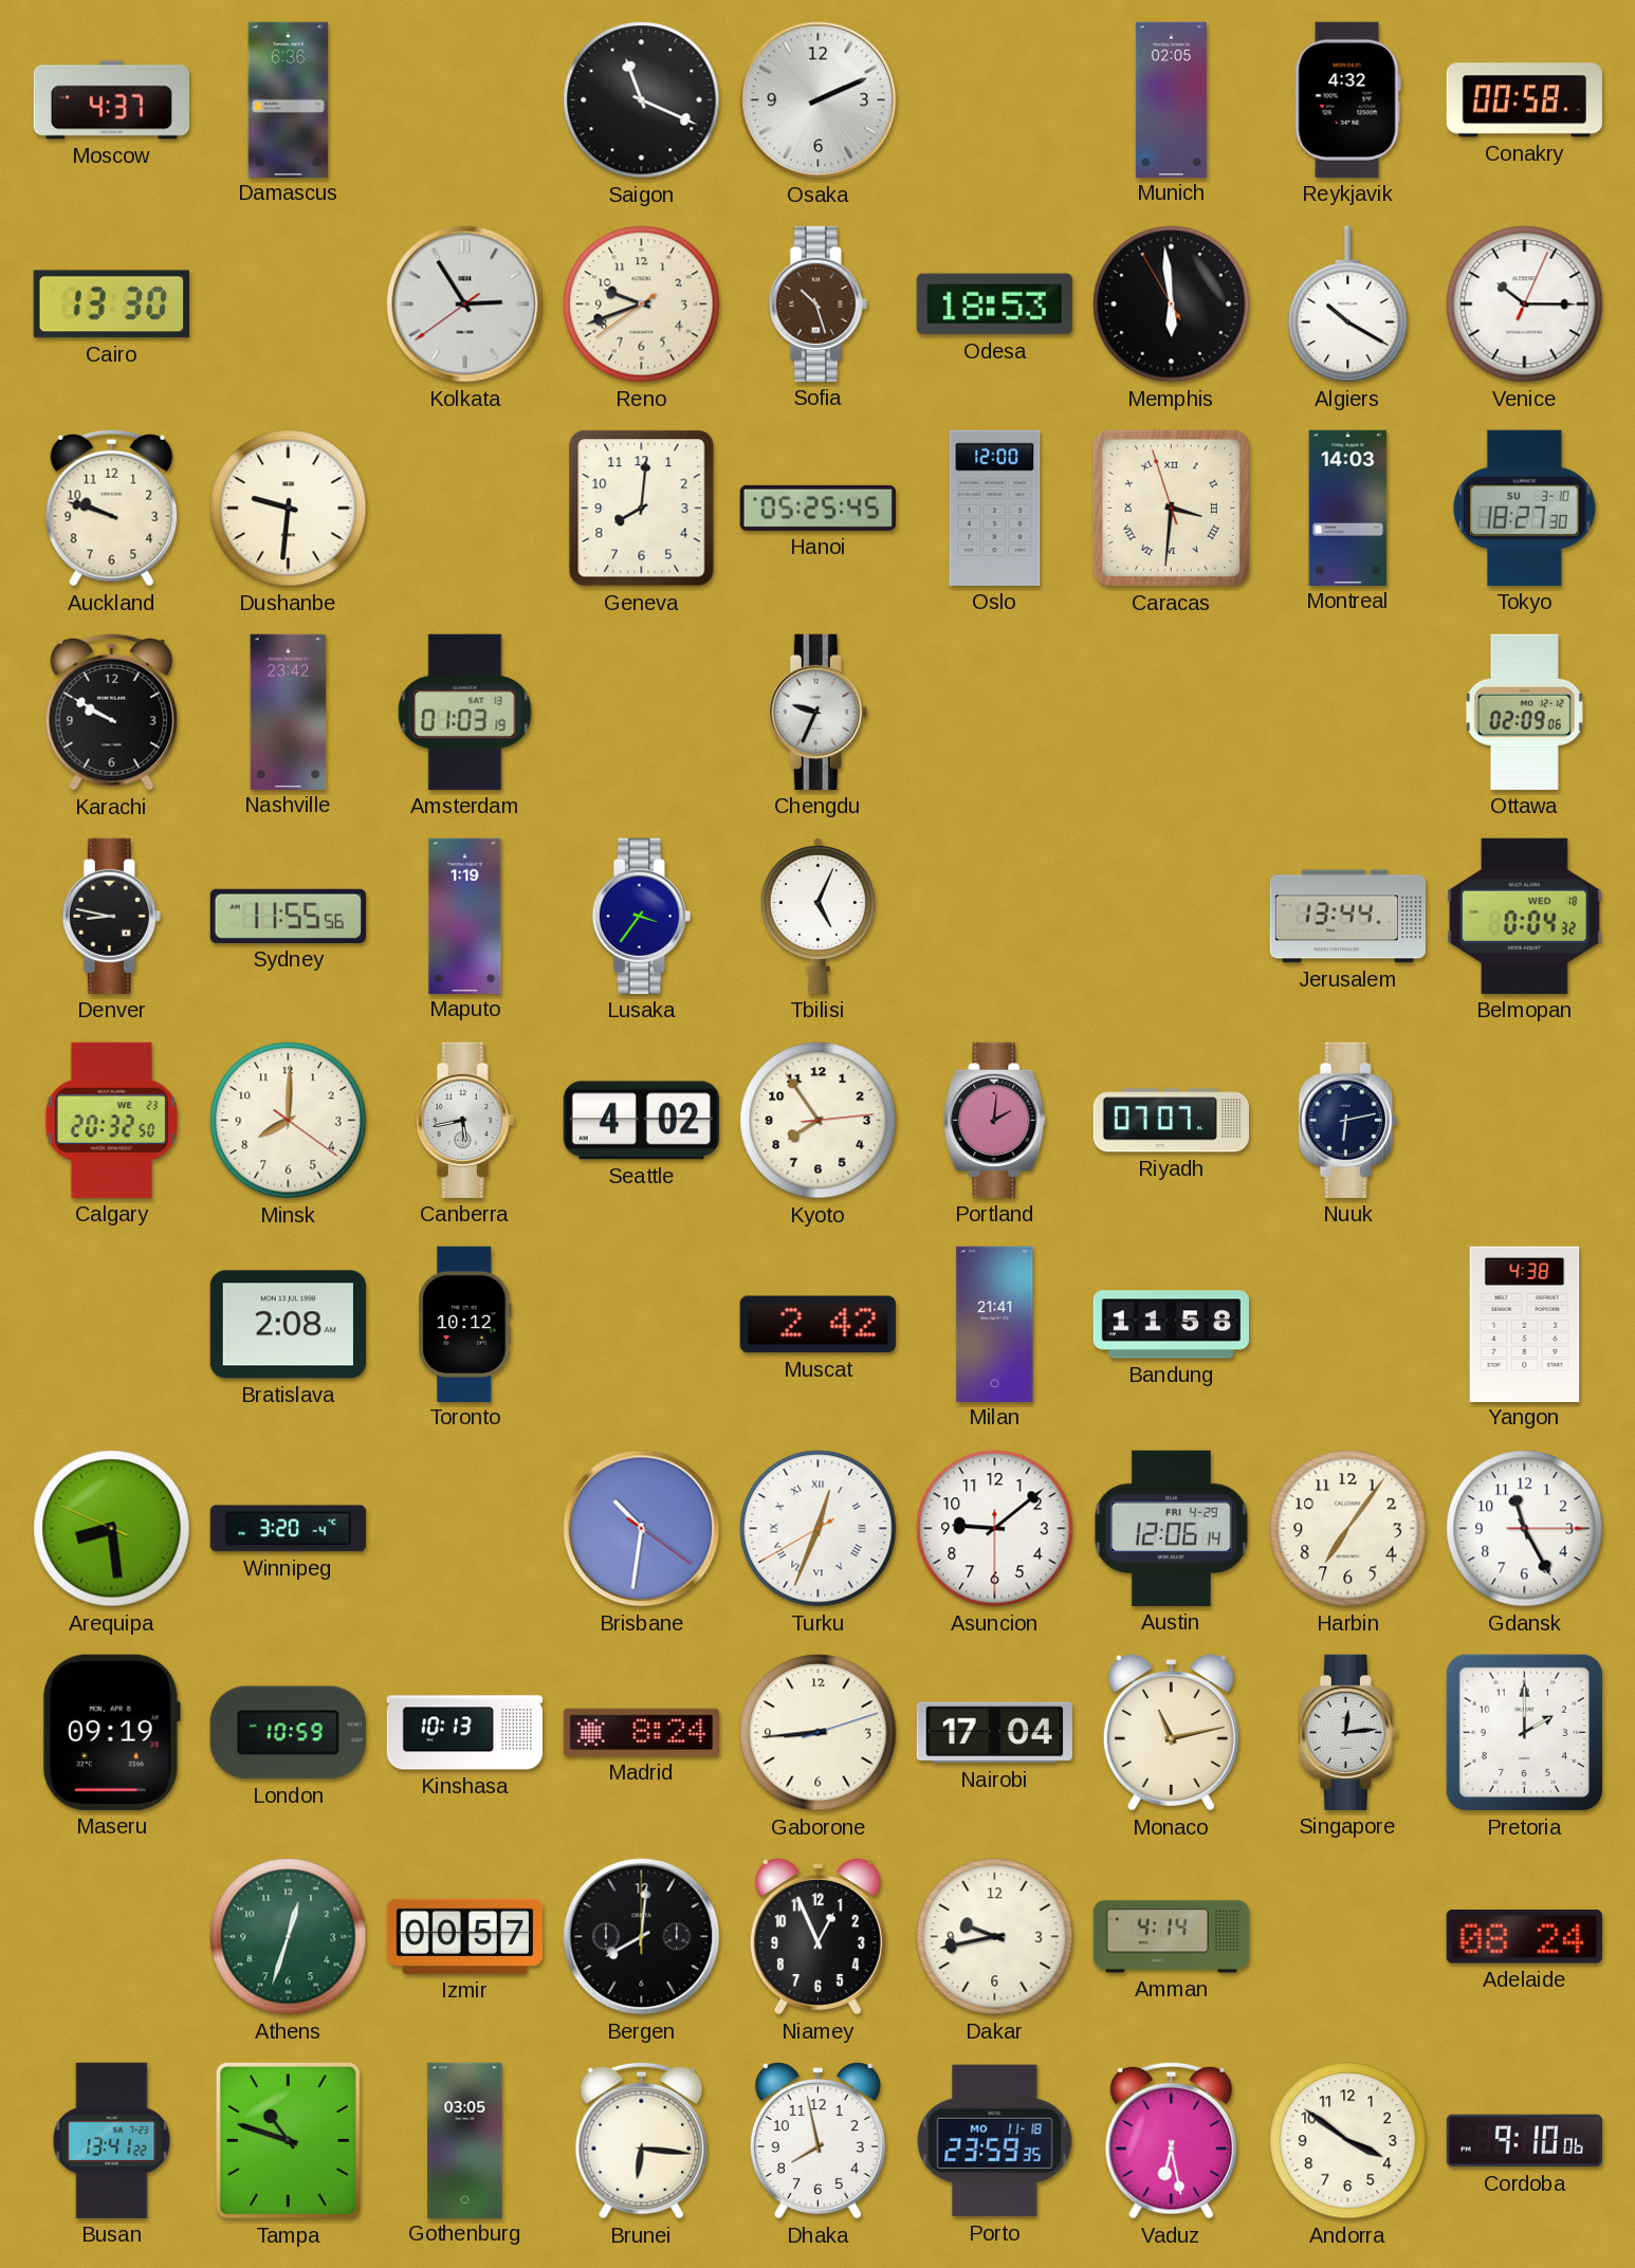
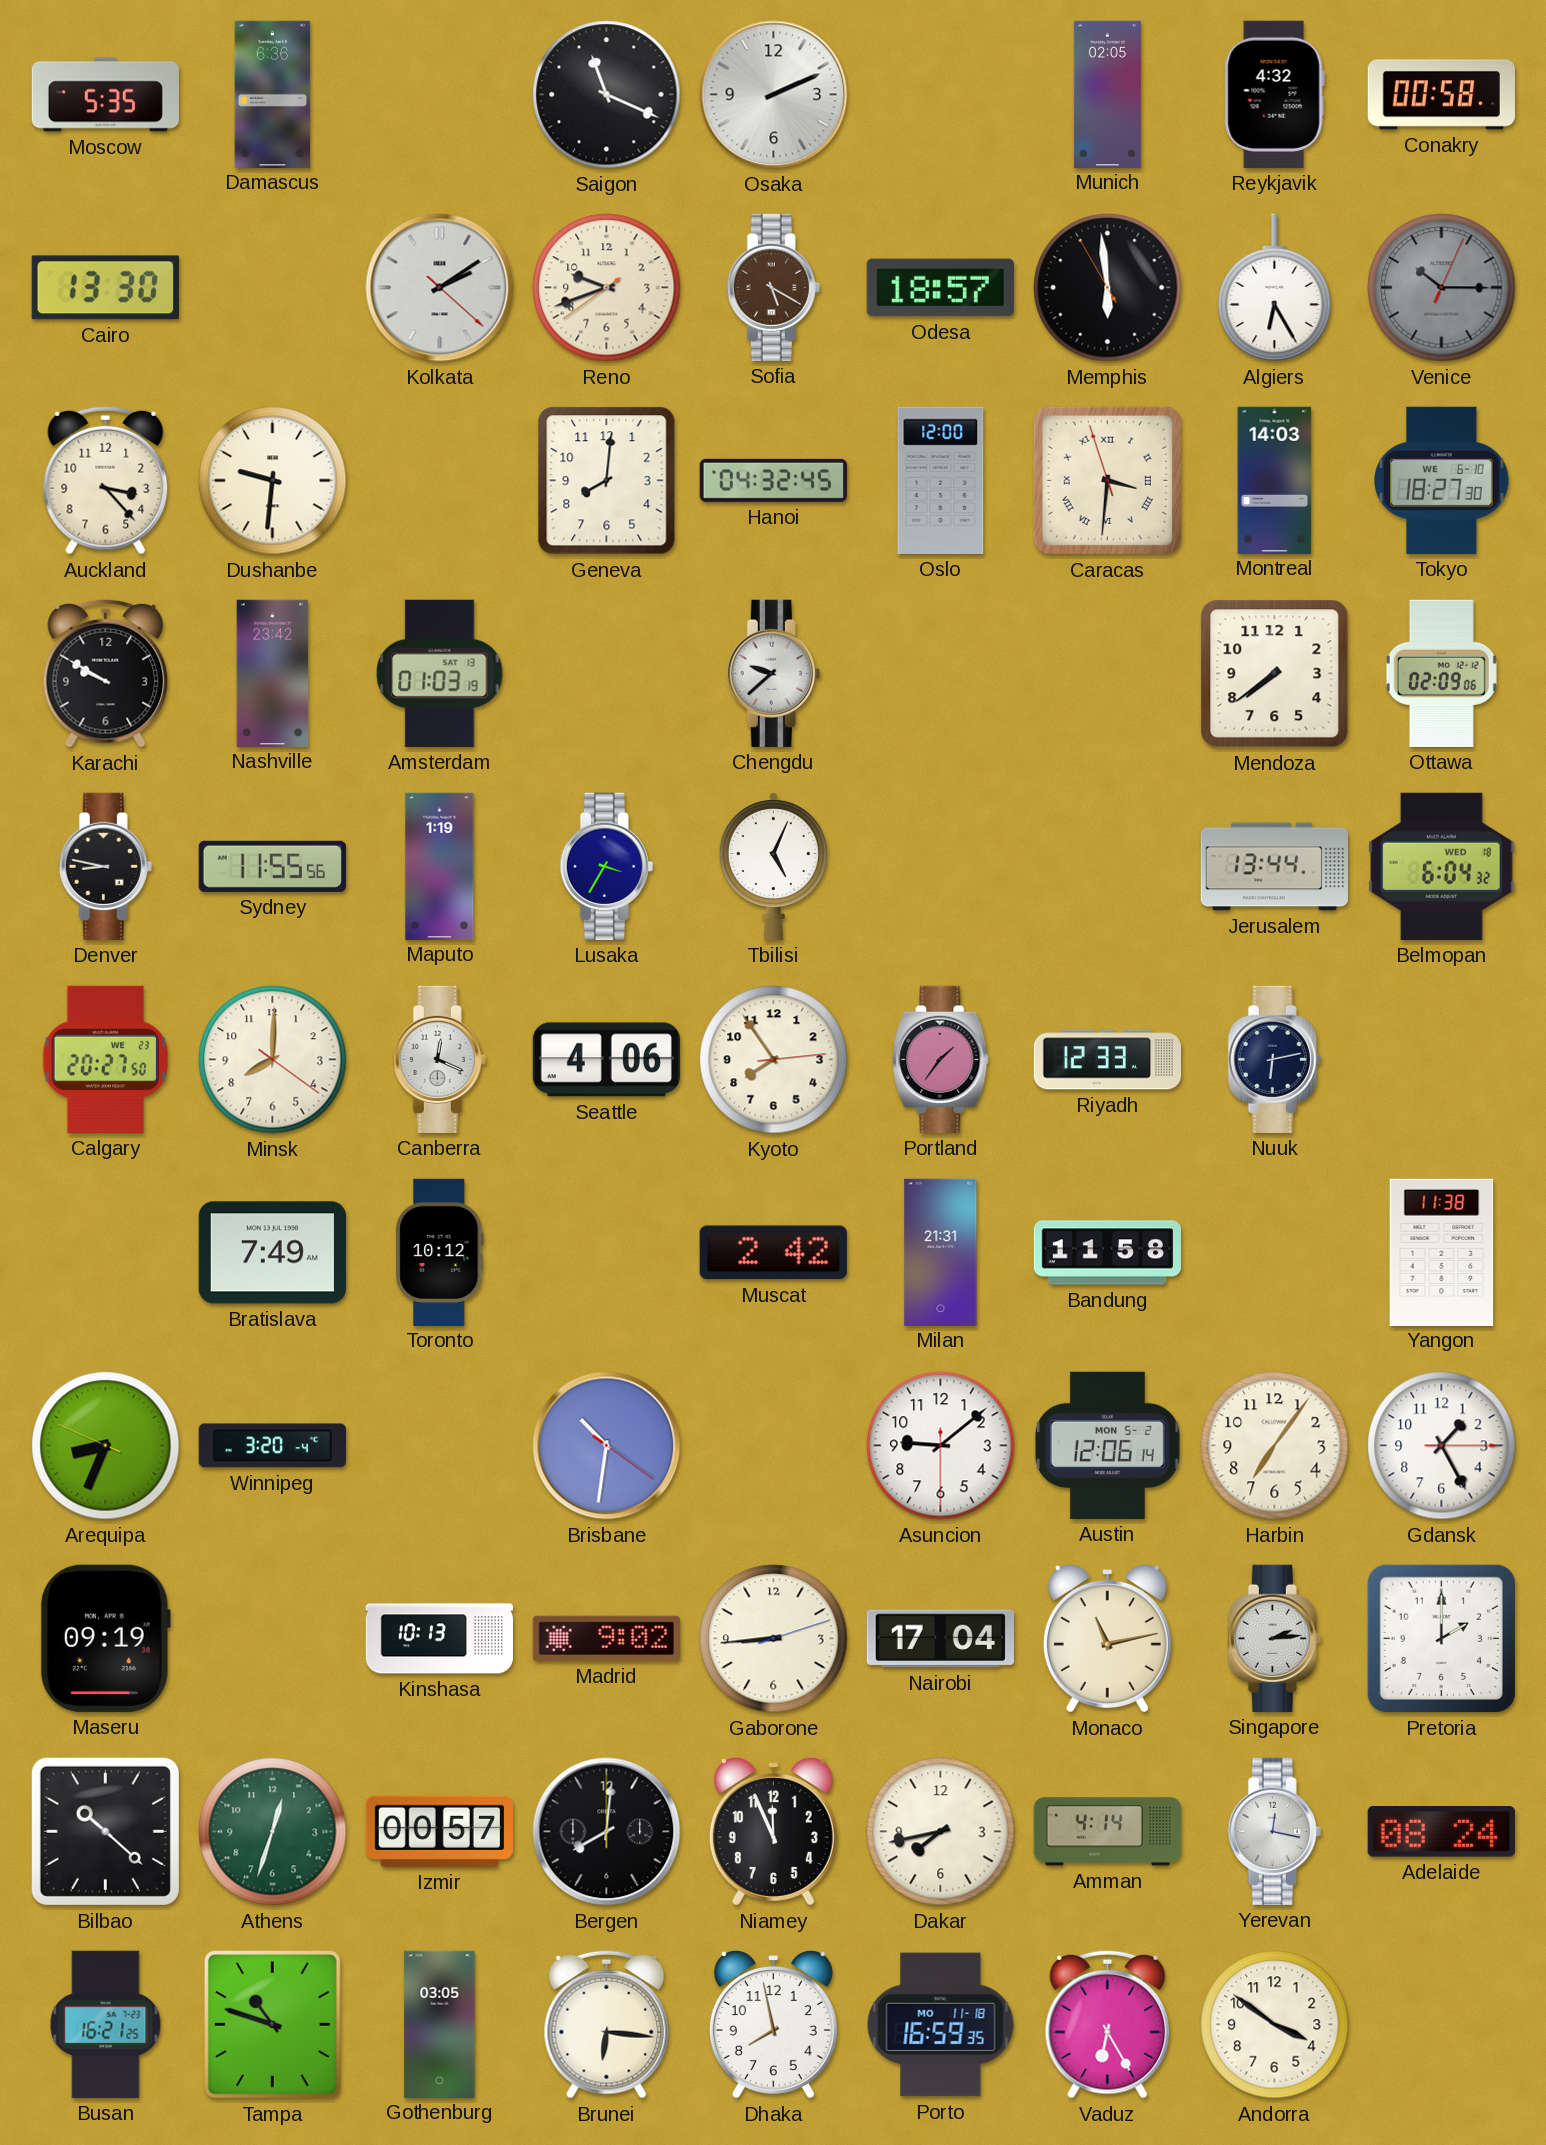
Moscow: 4:37 -> 5:35 (105, 95)
Kolkata: 2:54 -> 2:09 (440, 288)
Sofia: 10:27 -> 5:20 (773, 287)
Odesa: 18:53 -> 18:57 (940, 288)
Algiers: 10:20 -> 6:25 (1275, 288)
Venice dial: white -> grey (1442, 288)
Auckland: 9:48 -> 3:23 (106, 480)
Hanoi: 05:25 -> 04:32 (773, 480)
Tokyo date: SU 3-10 -> WE 6-10 (1442, 480)
Chengdu: 9:34 -> 9:38 (773, 673)
Mendoza: none -> 7:39 (1275, 674)
Lusaka: 3:36 -> 3:35 (606, 866)
Belmopan: 0:04 -> 6:04 (1442, 866)
Calgary: 20:32 -> 20:27 (105, 1059)
Canberra: 5:43 -> 12:19 (439, 1059)
Seattle: 4:02 -> 4:06 (606, 1060)
Portland: 2:01 -> 1:36 (941, 1059)
Riyadh: 07:07 -> 12:33 (1107, 1060)
Bratislava: 2:08 -> 7:49 (272, 1253)
Milan: 21:41 -> 21:31 (941, 1252)
Yangon: 4:38 -> 11:38 (1442, 1252)
Arequipa: 8:28 -> 8:33 (106, 1446)
Turku: 12:33 -> none (819, 1529)
Austin date: FRI 4-29 -> MON 5-2 (1107, 1445)
Gdansk: 11:25 -> 1:25 (1442, 1446)
London: 10:59 -> none (288, 1733)
Madrid: 8:24 -> 9:02 (606, 1638)
Singapore: 12:14 -> 2:14 (1274, 1638)
Bilbao: none -> 10:22 (105, 1831)
Niamey: 12:56 -> 11:56 (773, 1832)
Dakar: 9:43 -> 7:43 (941, 1832)
Yerevan: none -> 12:17 (1274, 1831)
Busan: 13:41 -> 16:21 (106, 2024)
Porto: 23:59 -> 16:59 (941, 2025)
Vaduz: 6:28 -> 6:25 (1108, 2024)
Cordoba: 9:10 -> none (1524, 2141)
